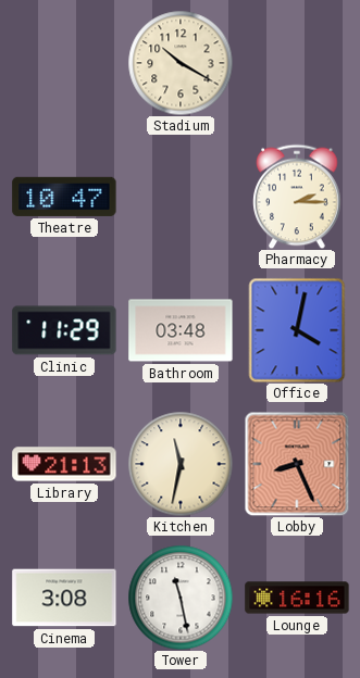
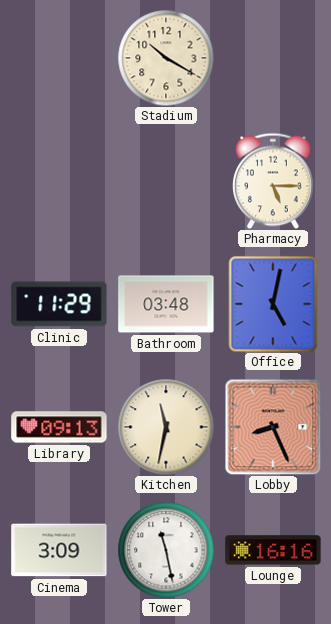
Theatre: 10:47 -> none (64, 197)
Pharmacy: 2:15 -> 5:15 (273, 181)
Office: 4:02 -> 5:02 (273, 304)
Library: 21:13 -> 09:13 (59, 427)
Cinema: 3:08 -> 3:09 (59, 550)
